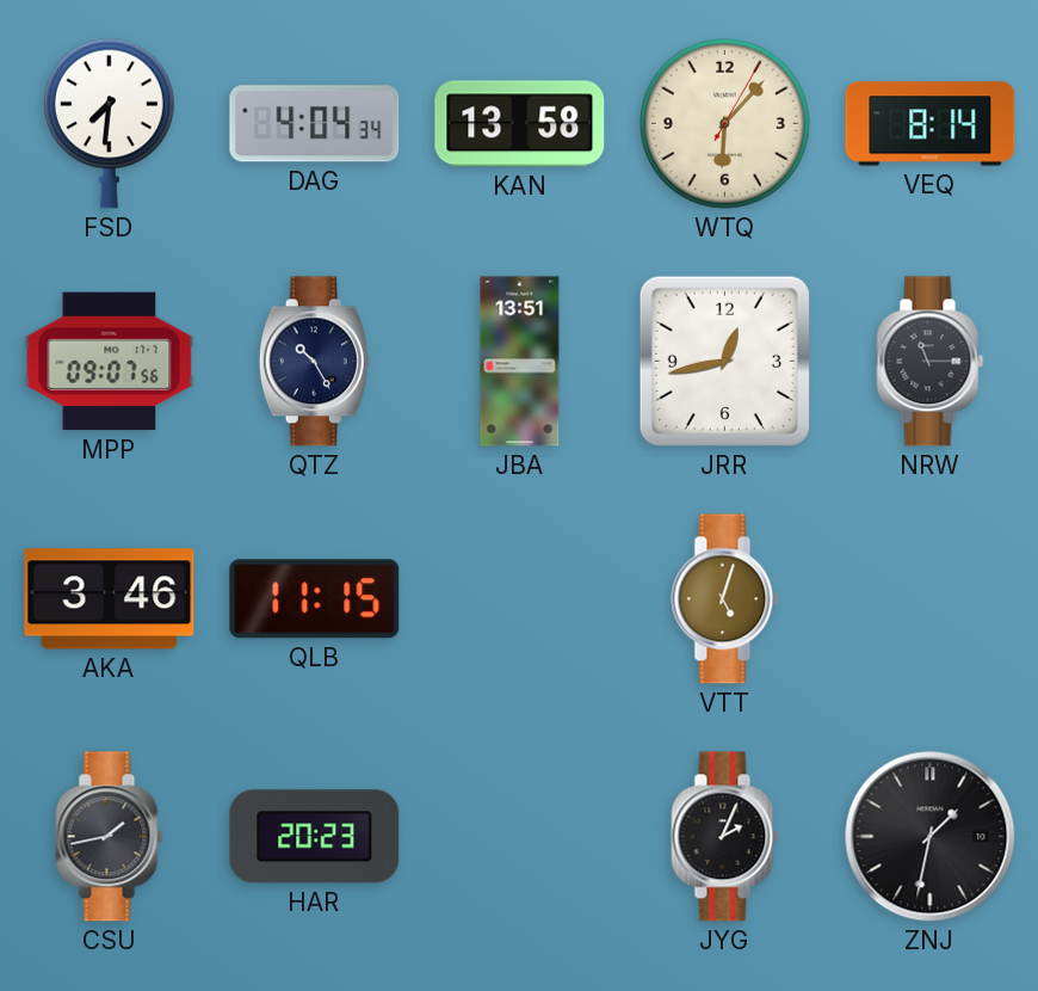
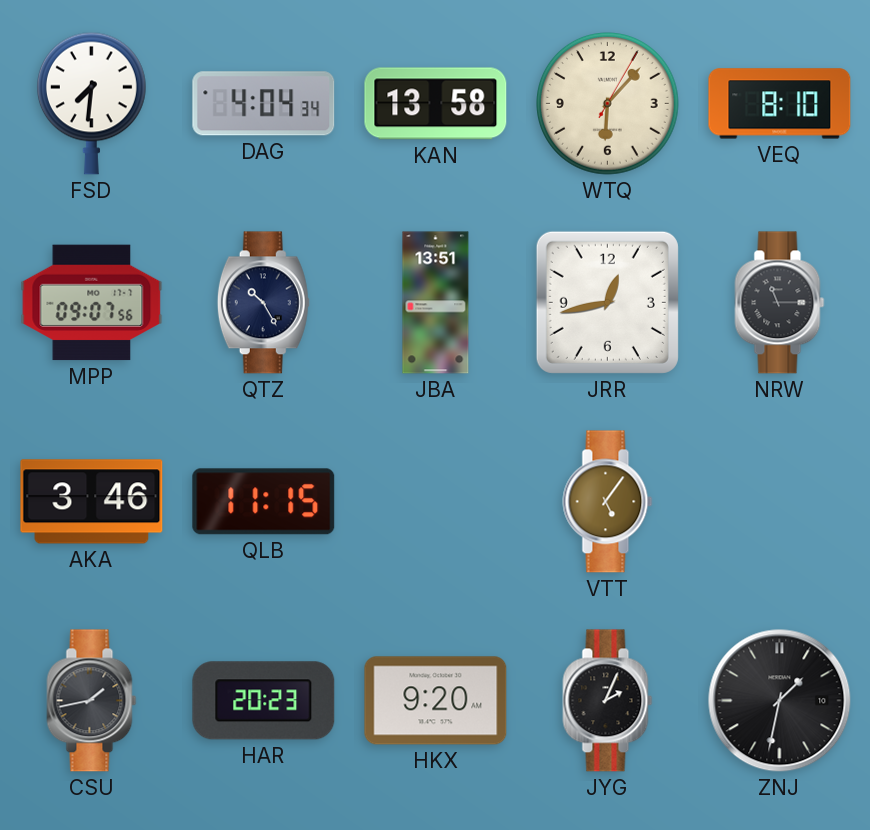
VEQ: 8:14 -> 8:10 (780, 104)
VTT: 5:03 -> 5:06 (608, 502)
HKX: none -> 9:20 (436, 701)
